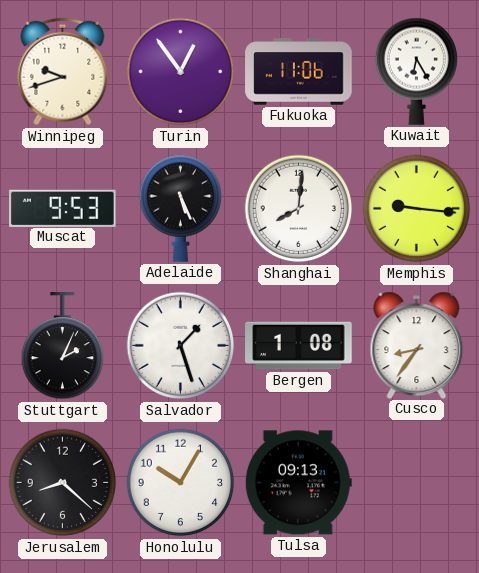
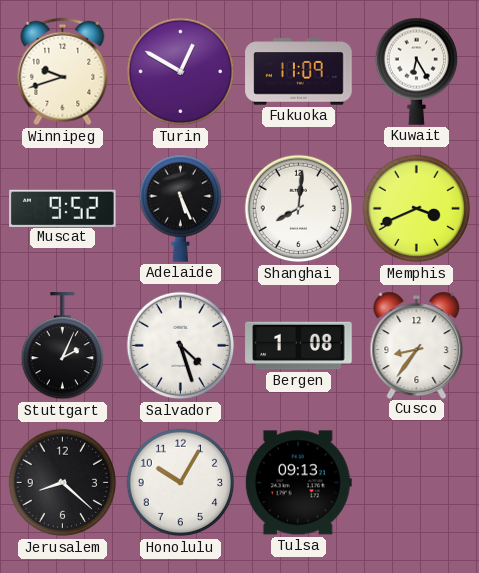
Turin: 12:54 -> 12:50 (181, 72)
Fukuoka: 11:06 -> 11:09 (299, 72)
Muscat: 9:53 -> 9:52 (63, 208)
Memphis: 9:16 -> 3:41 (417, 209)
Salvador: 1:27 -> 4:27 (181, 346)
